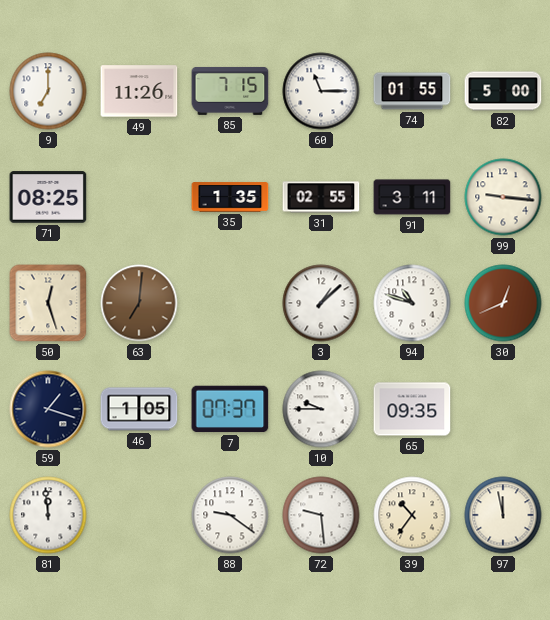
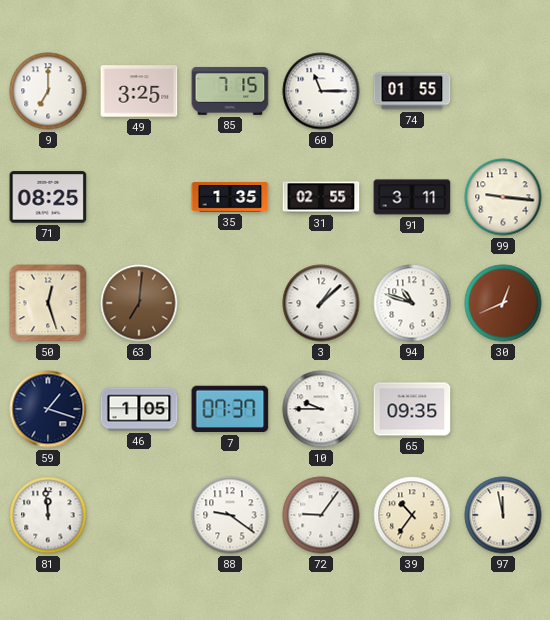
49: 11:26 -> 3:25 (139, 91)
82: 5:00 -> none (503, 91)
72: 9:29 -> 9:06 (321, 515)
